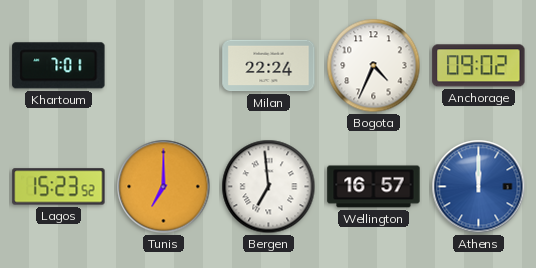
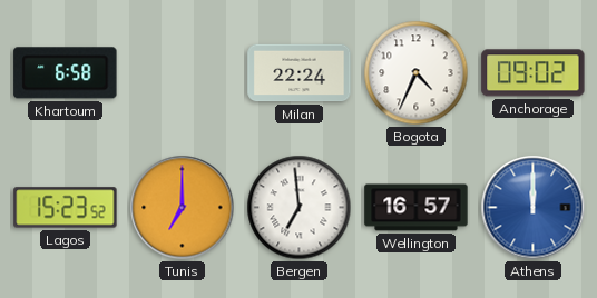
Khartoum: 7:01 -> 6:58 (66, 73)
